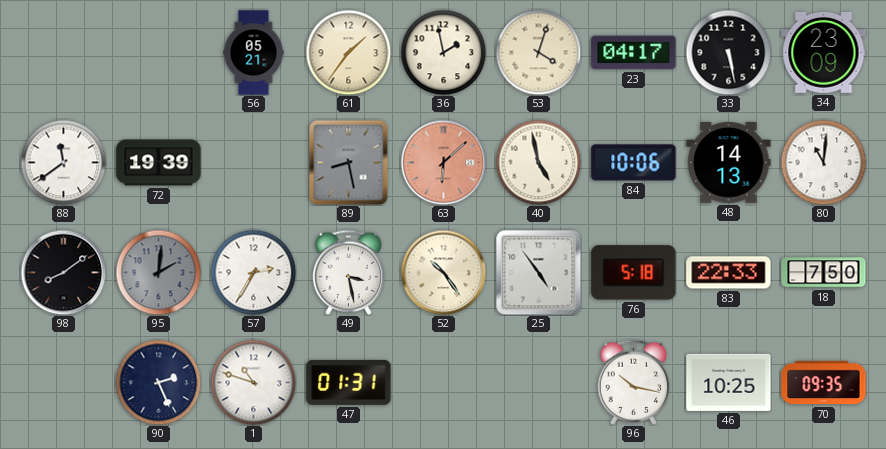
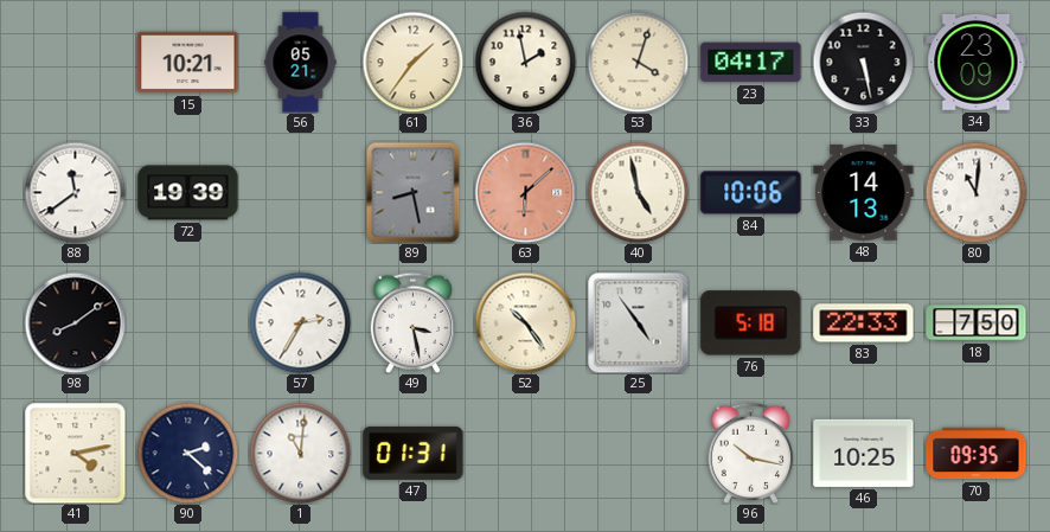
15: none -> 10:21 (188, 63)
95: 2:01 -> none (158, 272)
41: none -> 4:13 (76, 454)
90: 2:26 -> 2:22 (187, 453)
1: 10:48 -> 11:01 (300, 453)
